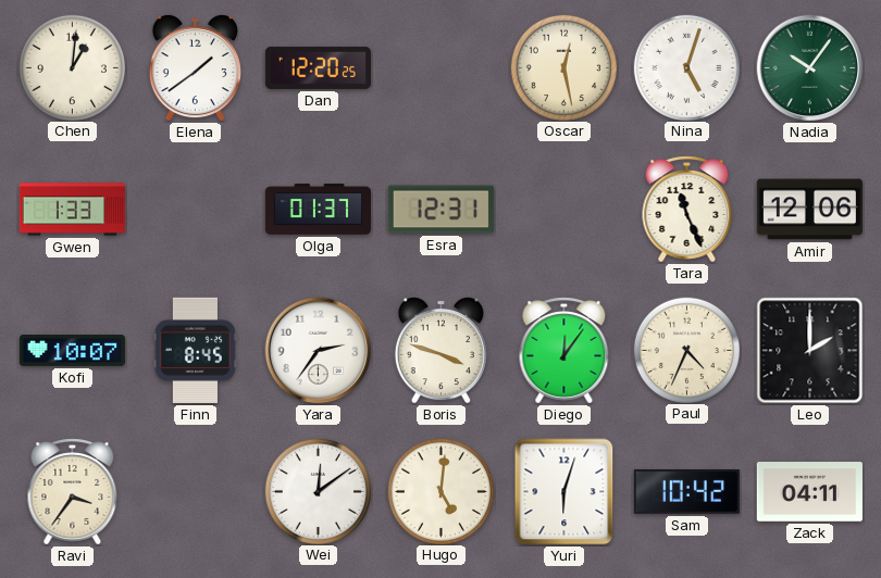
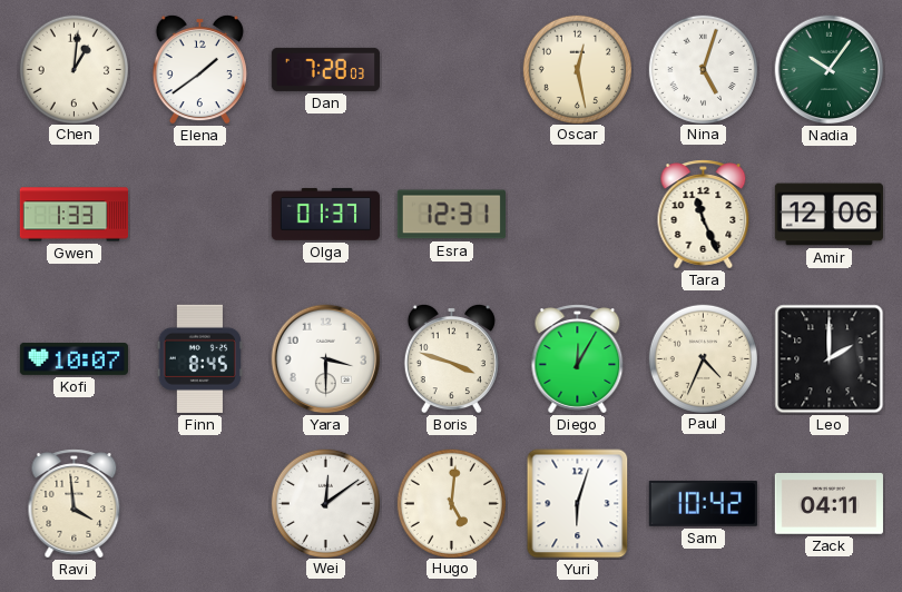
Dan: 12:20 -> 7:28 (325, 69)
Yara: 2:36 -> 3:30 (326, 359)
Diego: 12:06 -> 12:05 (578, 359)
Ravi: 3:36 -> 3:59 (75, 504)
